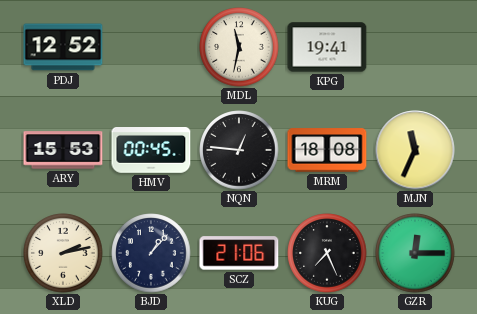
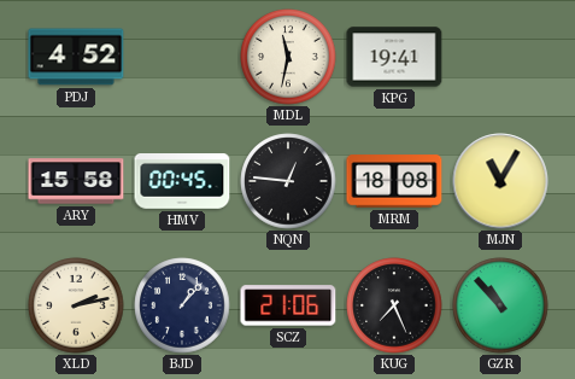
PDJ: 12:52 -> 4:52 (76, 57)
ARY: 15:53 -> 15:58 (76, 181)
MJN: 11:34 -> 11:05 (500, 181)
GZR: 12:15 -> 10:53 (500, 305)
